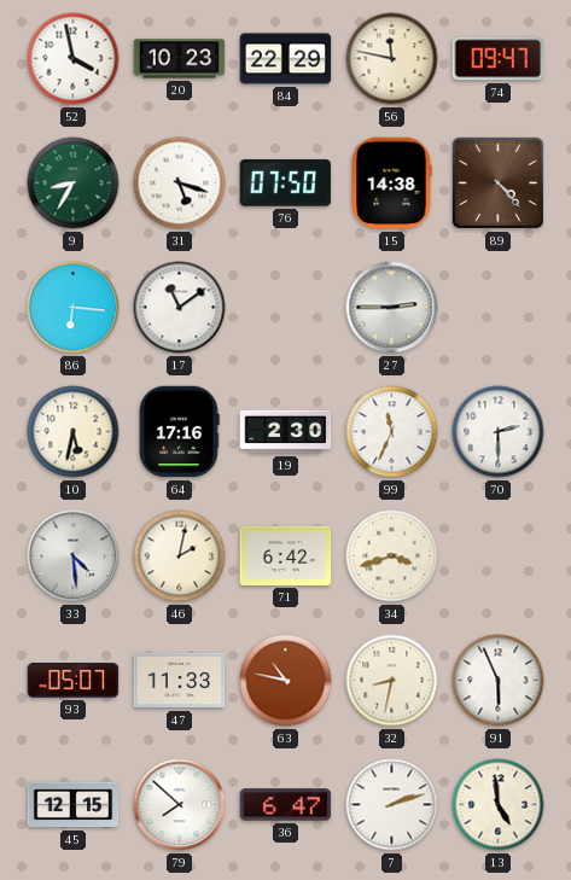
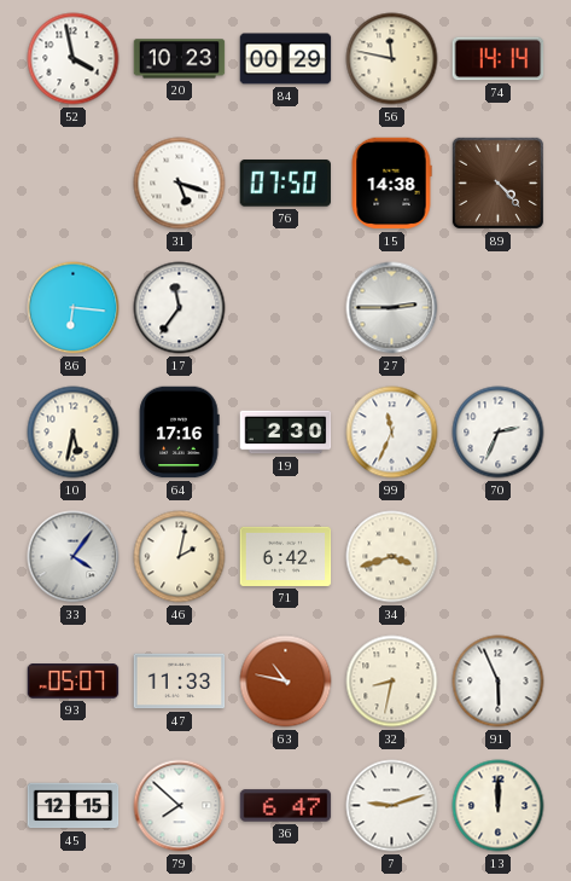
84: 22:29 -> 00:29 (286, 59)
74: 09:47 -> 14:14 (499, 59)
9: 8:35 -> none (74, 183)
17: 11:09 -> 11:36 (180, 308)
70: 2:30 -> 2:34 (499, 433)
33: 4:29 -> 4:06 (74, 557)
7: 2:12 -> 9:12 (392, 806)
13: 4:59 -> 12:00 (499, 806)
